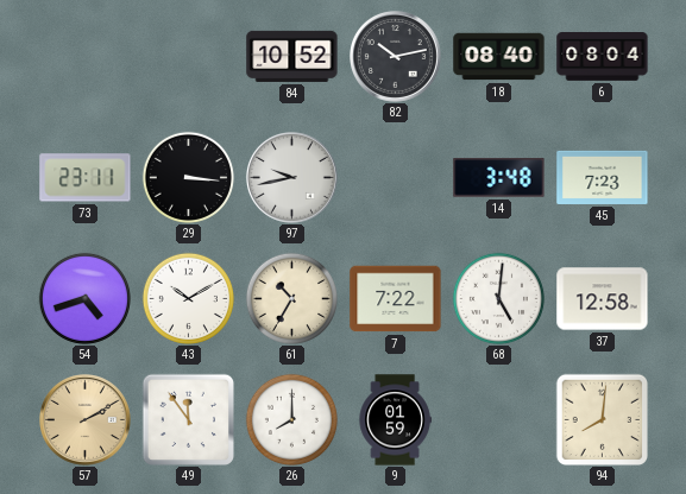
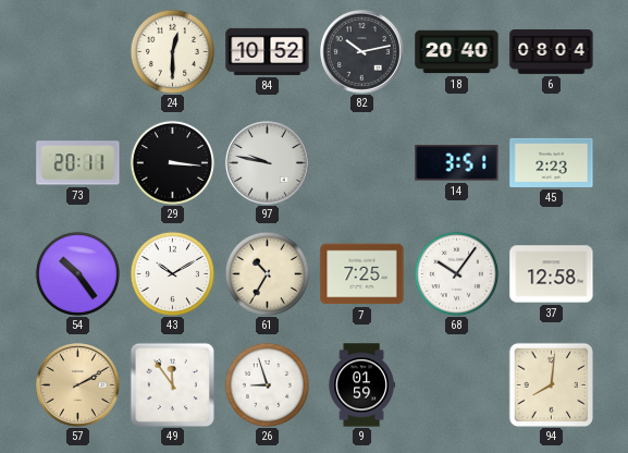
24: none -> 12:30 (172, 51)
18: 08:40 -> 20:40 (457, 52)
73: 23:11 -> 20:11 (78, 163)
97: 9:43 -> 9:47 (268, 163)
14: 3:48 -> 3:51 (457, 163)
45: 7:23 -> 2:23 (552, 162)
54: 4:42 -> 10:24 (77, 273)
7: 7:22 -> 7:25 (362, 274)
68: 5:01 -> 10:06 (456, 273)
26: 8:00 -> 8:57 (267, 384)
